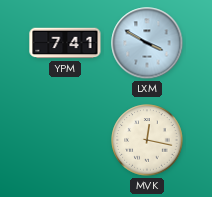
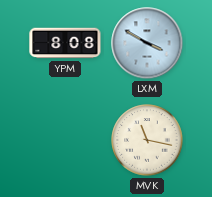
YPM: 7:41 -> 8:08 (65, 43)
MVK: 12:17 -> 11:17 (147, 140)
